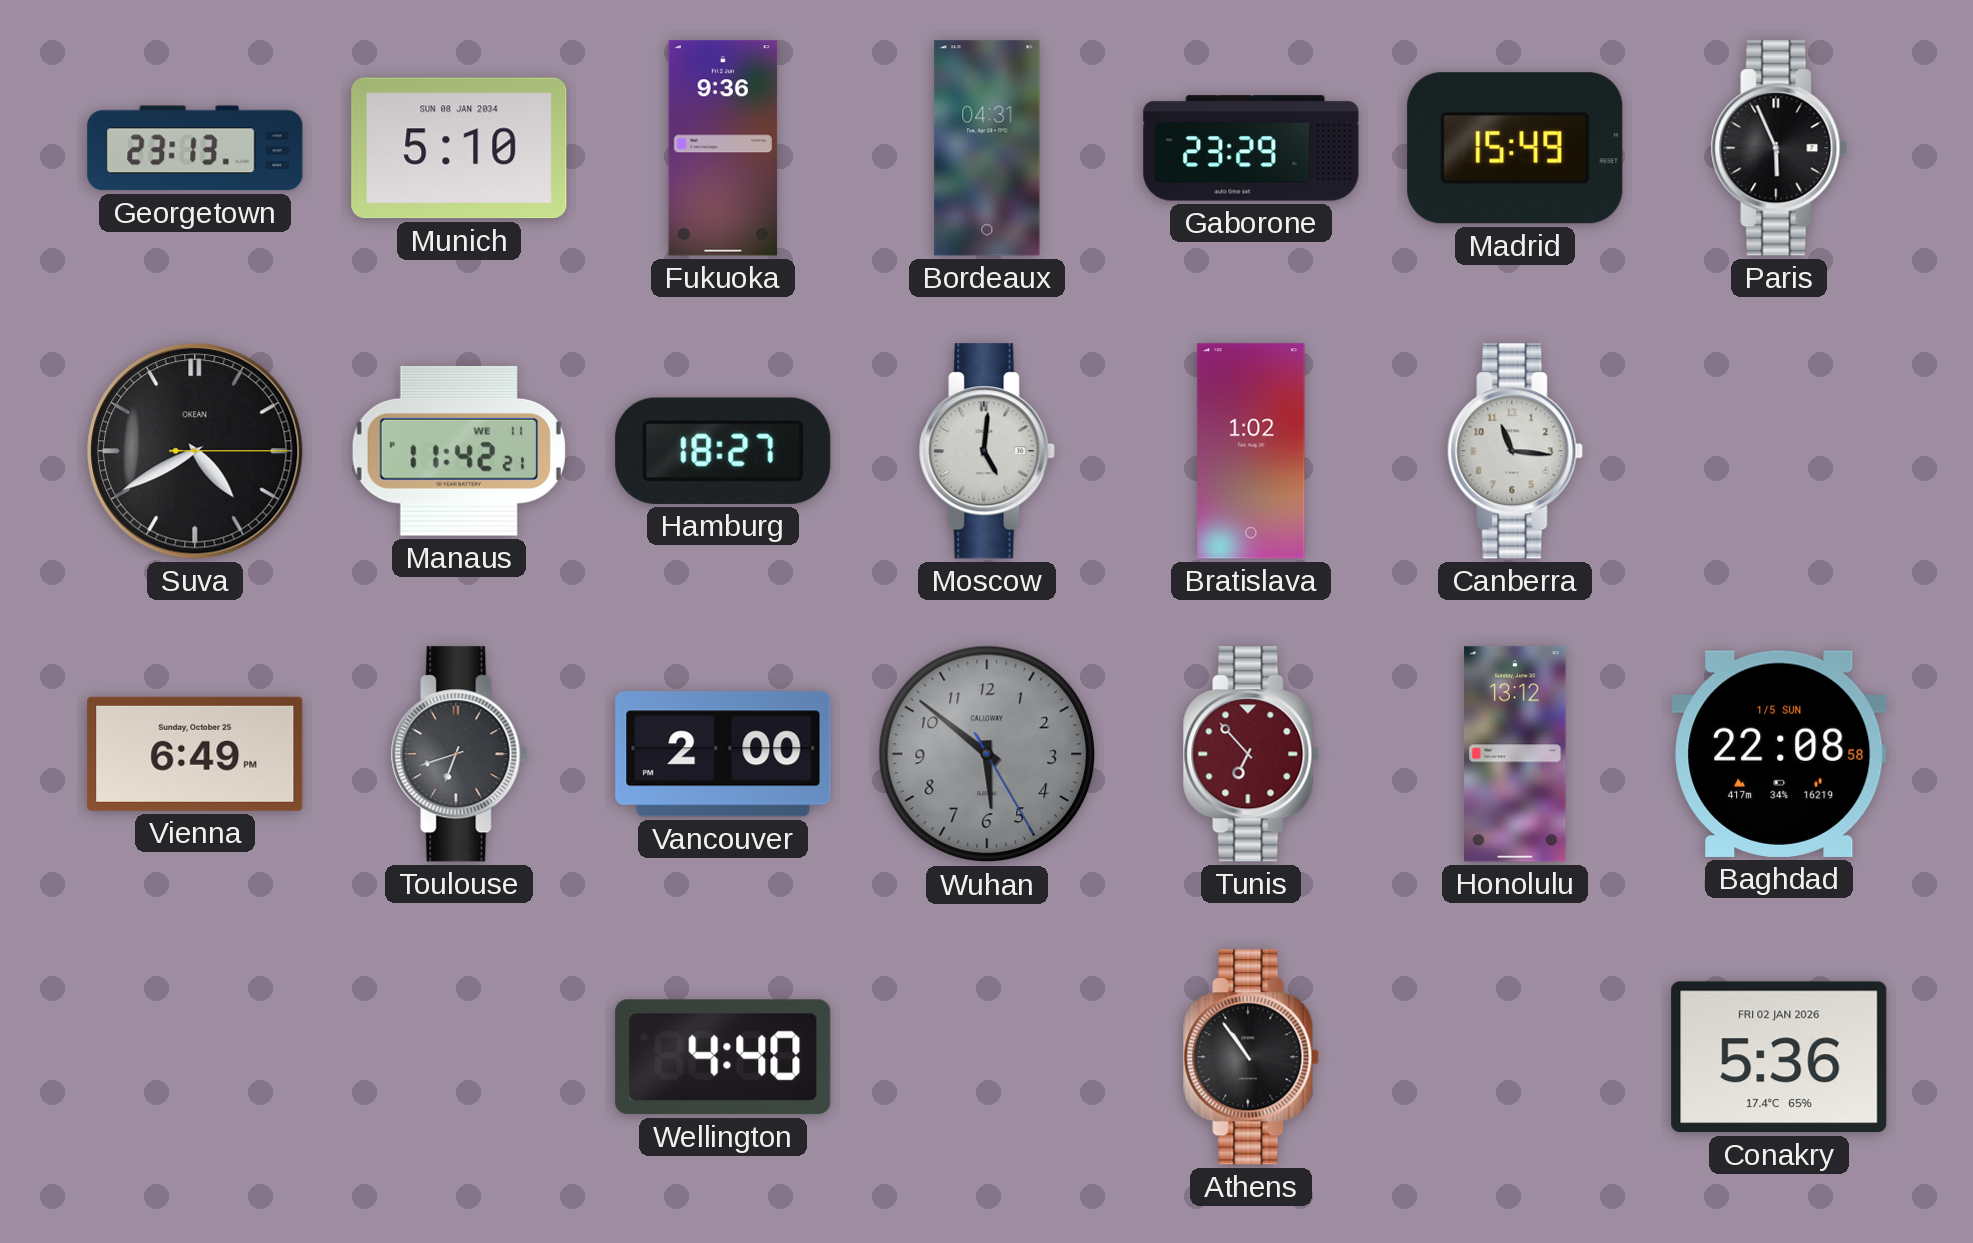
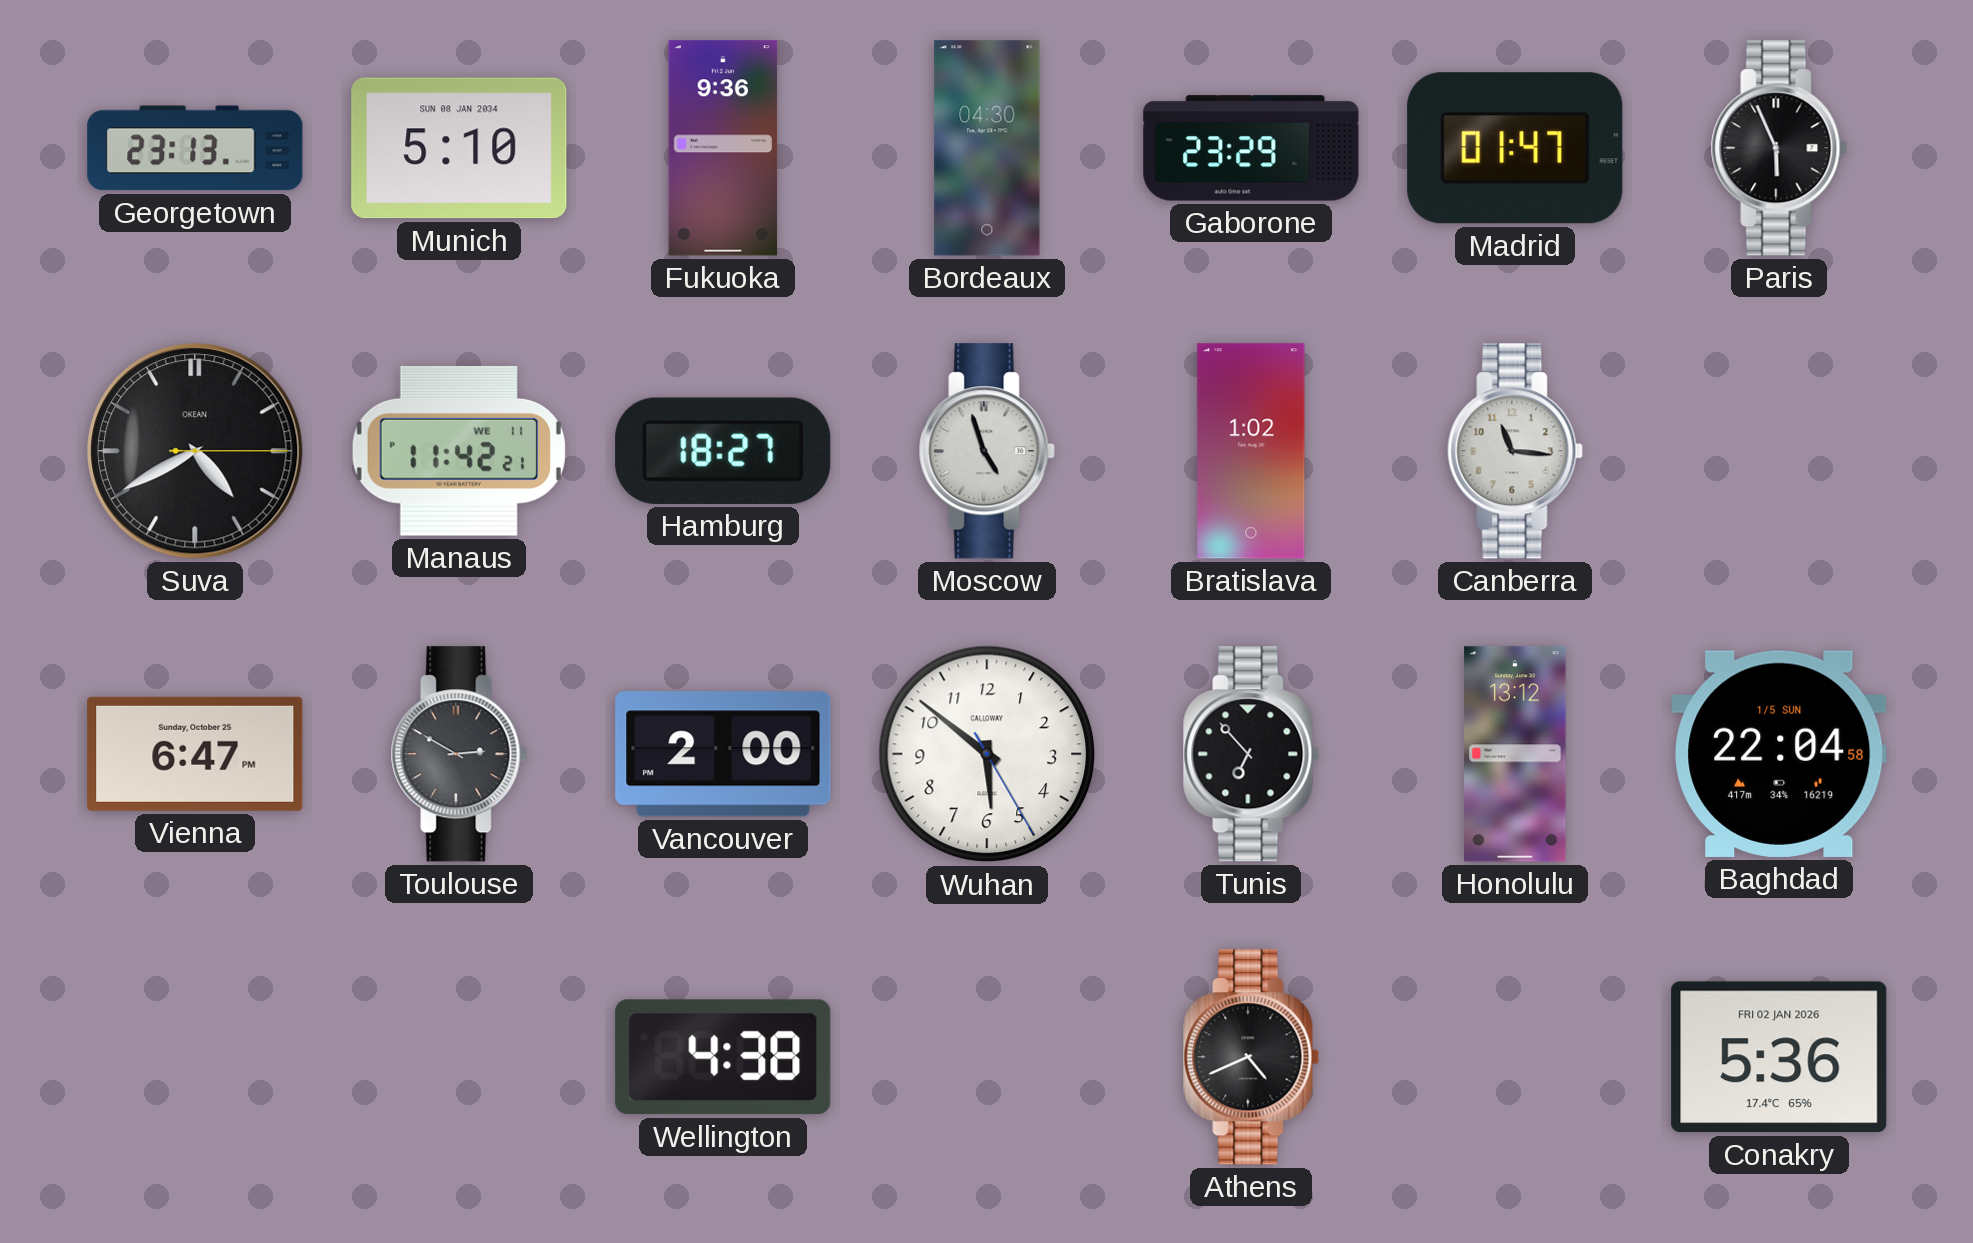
Bordeaux: 04:31 -> 04:30 (987, 148)
Madrid: 15:49 -> 01:47 (1515, 148)
Moscow: 5:01 -> 4:57 (987, 451)
Vienna: 6:49 -> 6:47 (195, 754)
Toulouse: 6:42 -> 2:50 (459, 754)
Wuhan dial: grey -> white (987, 754)
Tunis dial: burgundy -> black (1251, 754)
Baghdad: 22:08 -> 22:04 (1779, 754)
Wellington: 4:40 -> 4:38 (723, 1057)
Athens: 10:54 -> 4:41 (1251, 1057)
